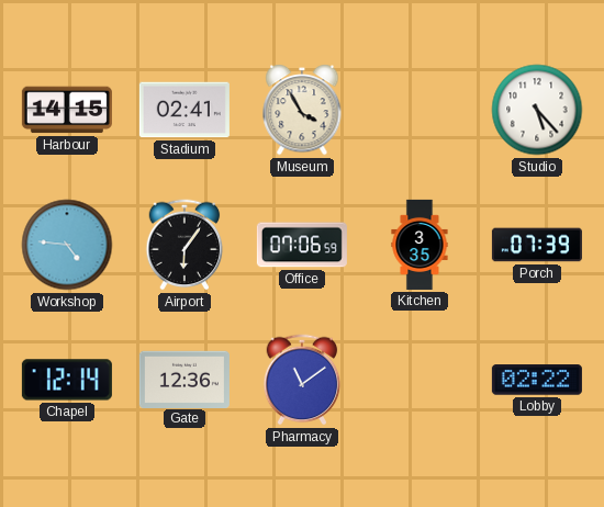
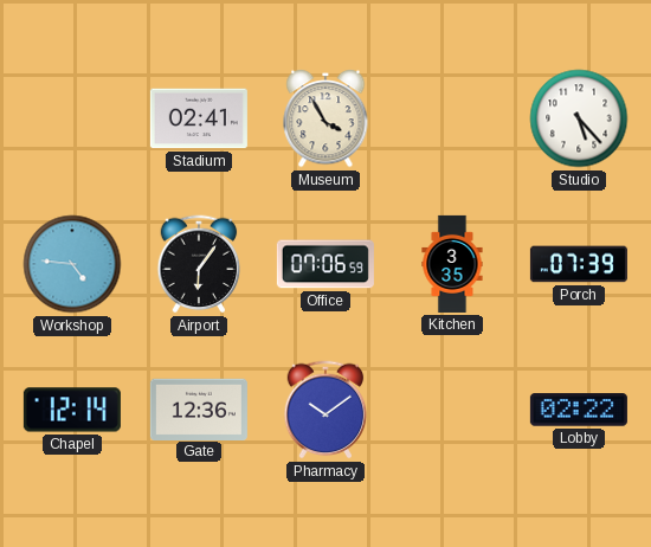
Harbour: 14:15 -> none (67, 110)
Pharmacy: 11:09 -> 10:09 (325, 410)
